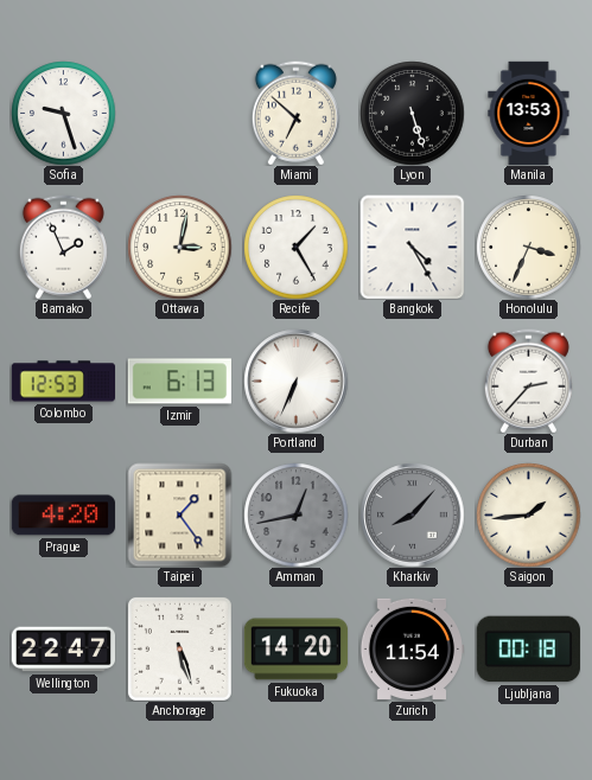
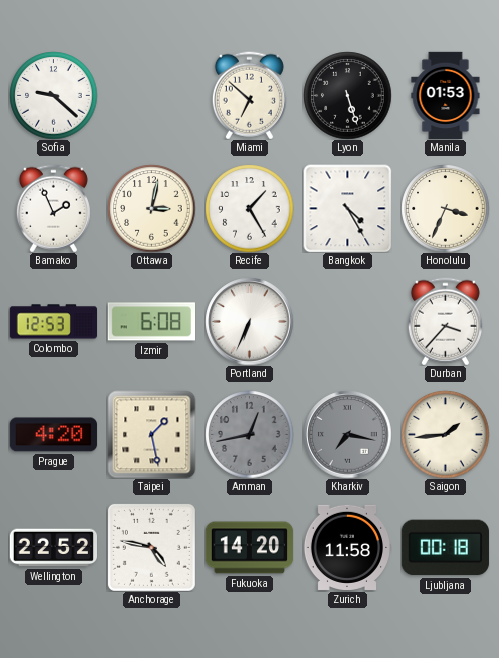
Sofia: 9:27 -> 9:22 (53, 95)
Manila: 13:53 -> 01:53 (446, 95)
Izmir: 6:13 -> 6:08 (151, 322)
Durban: 2:37 -> 3:37 (445, 321)
Taipei: 1:24 -> 1:28 (151, 434)
Kharkiv: 8:07 -> 7:17 (347, 434)
Wellington: 22:47 -> 22:52 (53, 548)
Anchorage: 5:27 -> 4:47 (151, 547)
Zurich: 11:54 -> 11:58 (347, 547)
